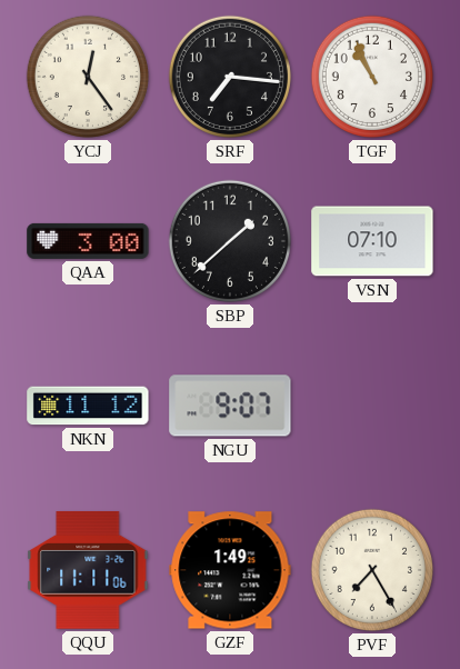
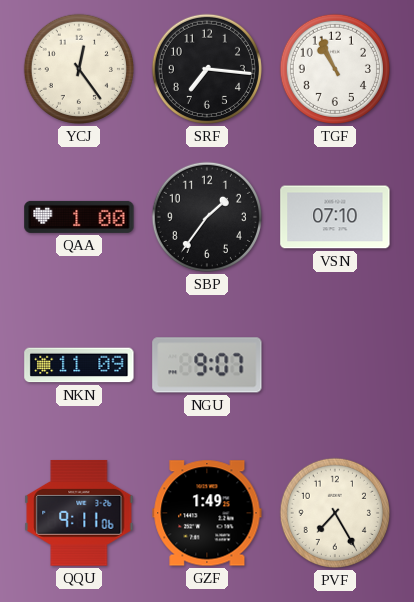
QAA: 3:00 -> 1:00 (79, 217)
SBP: 1:38 -> 1:36 (207, 217)
NKN: 11:12 -> 11:09 (79, 365)
QQU: 11:11 -> 9:11 (79, 513)
